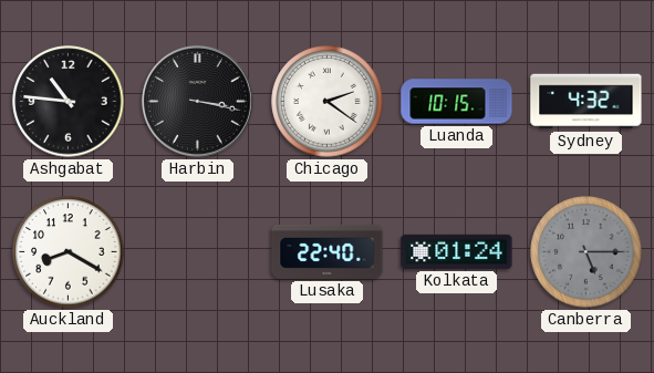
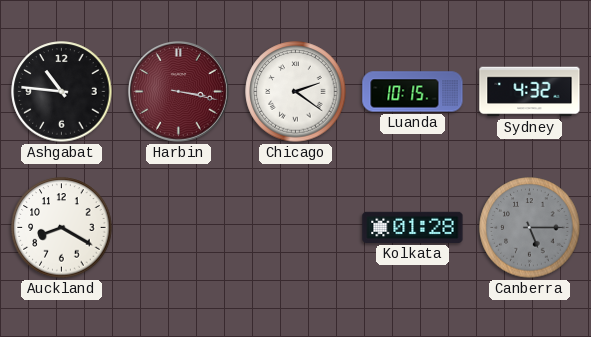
Harbin dial: black -> burgundy (179, 91)
Lusaka: 22:40 -> none (328, 251)
Kolkata: 01:24 -> 01:28 (413, 227)
